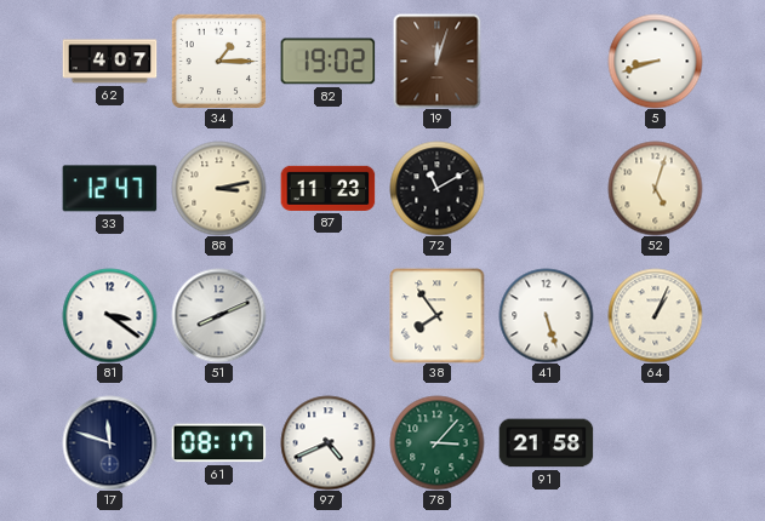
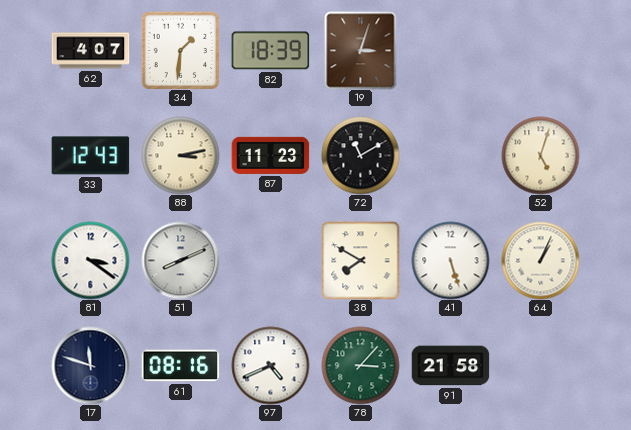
34: 1:15 -> 1:31 (180, 50)
82: 19:02 -> 18:39 (270, 51)
19: 12:03 -> 3:03 (361, 50)
5: 8:42 -> none (655, 61)
33: 12:47 -> 12:43 (90, 156)
38: 7:54 -> 7:50 (360, 260)
61: 08:17 -> 08:16 (180, 366)
